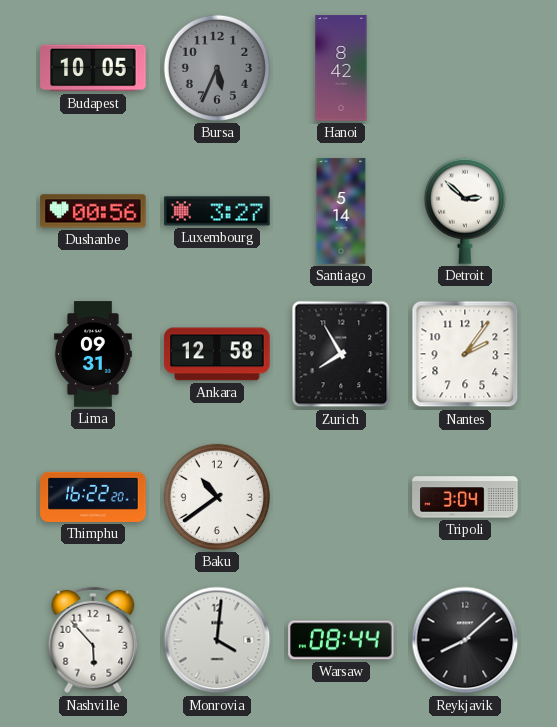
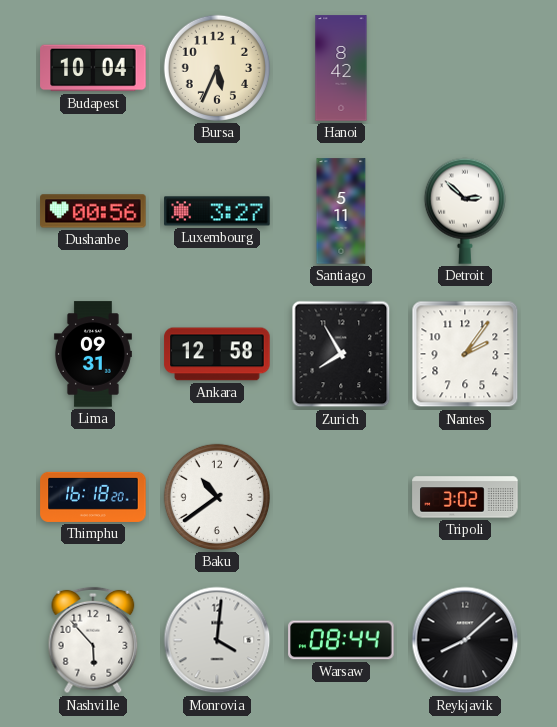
Budapest: 10:05 -> 10:04 (93, 68)
Bursa dial: grey -> cream (217, 68)
Santiago: 5:14 -> 5:11 (341, 211)
Thimphu: 16:22 -> 16:18 (93, 497)
Tripoli: 3:04 -> 3:02 (465, 497)
